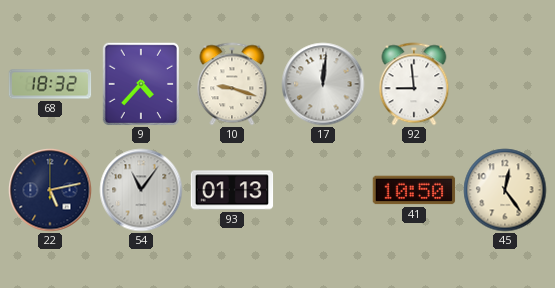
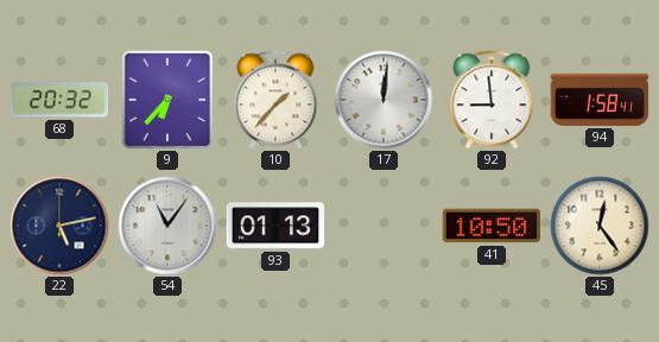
68: 18:32 -> 20:32 (59, 100)
9: 4:37 -> 6:37 (166, 99)
10: 9:18 -> 1:37 (275, 100)
94: none -> 1:58 (600, 100)
